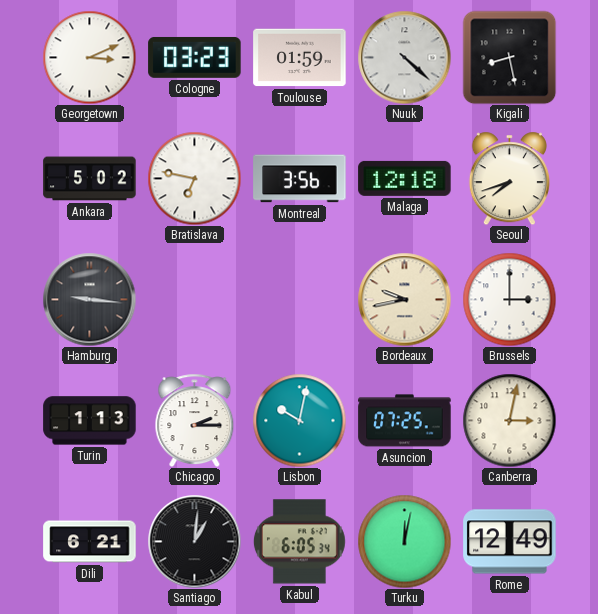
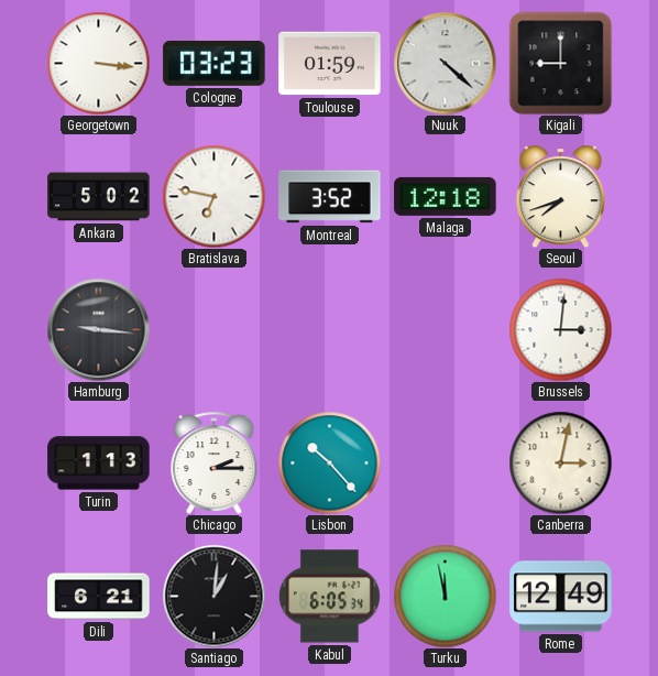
Georgetown: 3:11 -> 3:16 (98, 63)
Kigali: 8:28 -> 9:00 (560, 63)
Montreal: 3:56 -> 3:52 (330, 197)
Bordeaux: 9:43 -> none (404, 299)
Brussels: 3:00 -> 3:01 (560, 329)
Lisbon: 10:02 -> 10:23 (329, 462)
Asuncion: 07:25 -> none (405, 421)
Turku: 12:02 -> 11:58 (445, 596)
